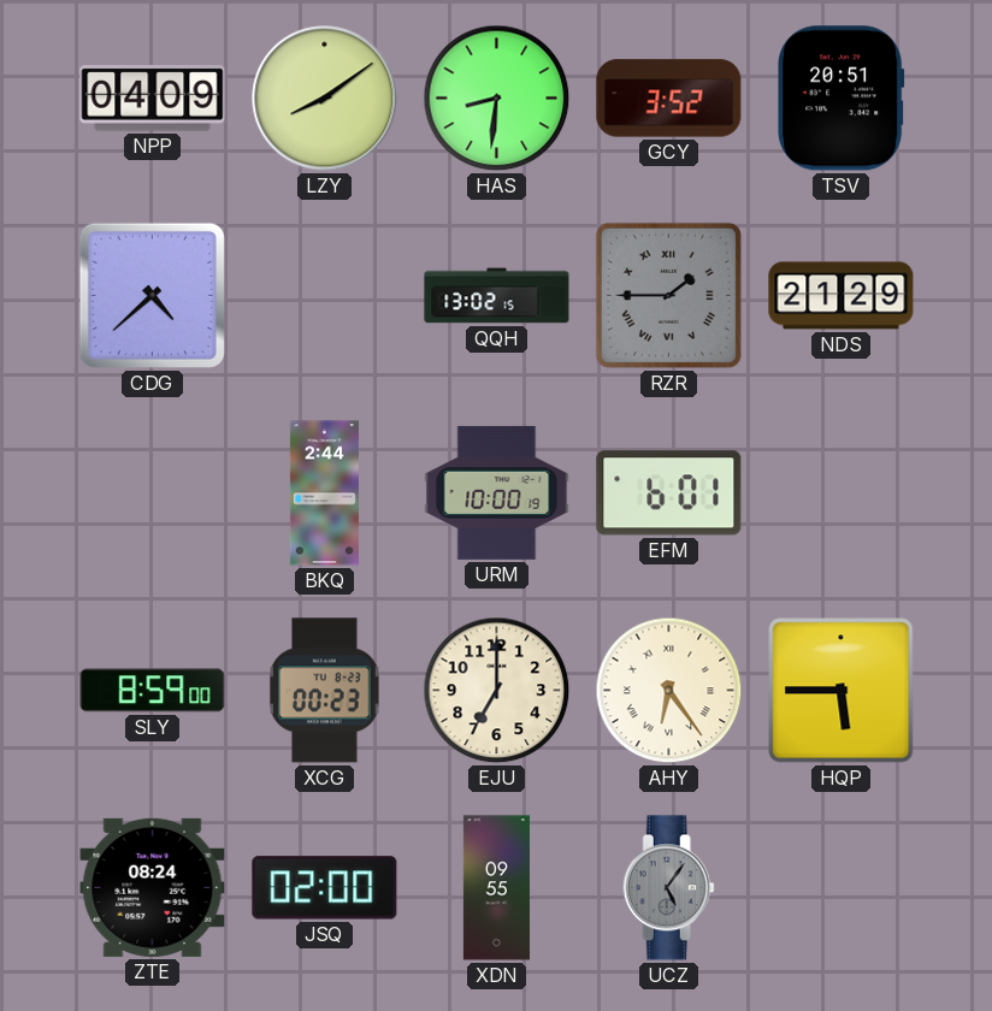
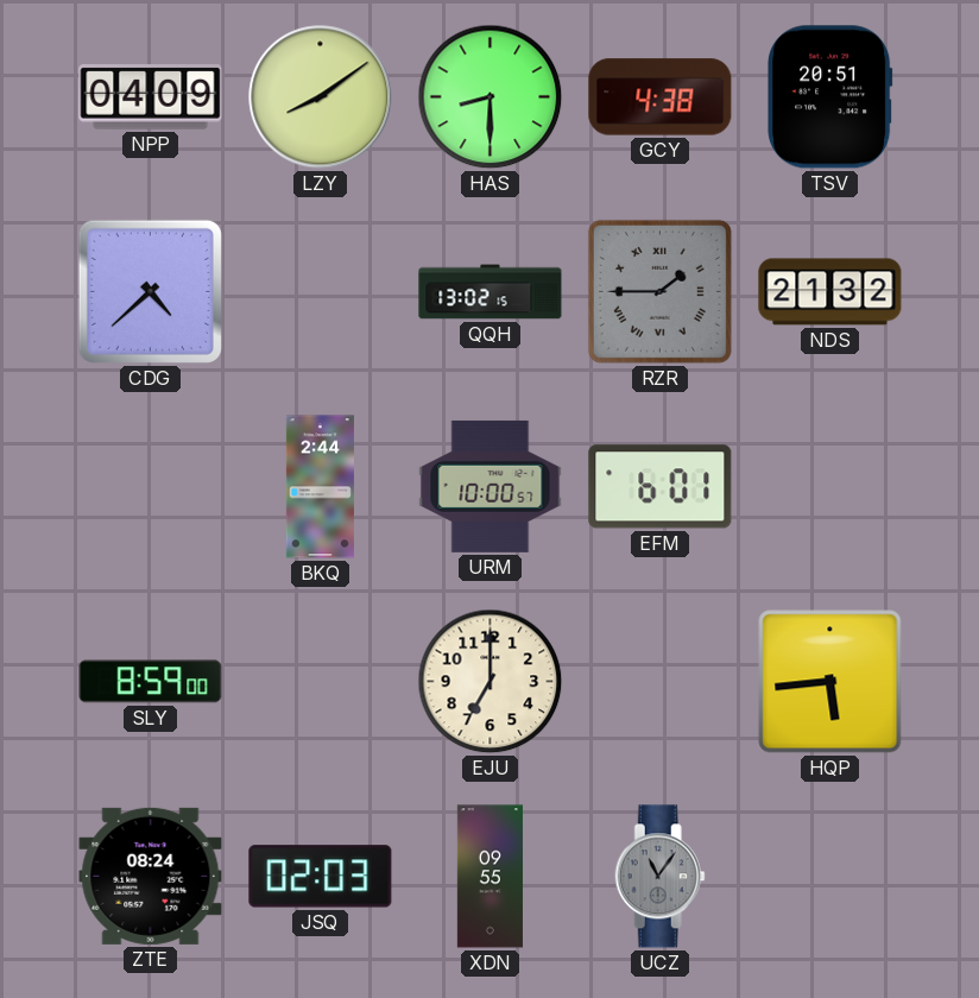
HAS: 8:31 -> 8:30 (491, 97)
GCY: 3:52 -> 4:38 (661, 97)
NDS: 21:29 -> 21:32 (830, 292)
URM: 10:00:19 -> 10:00:57 (491, 486)
XCG: 00:23 -> none (325, 691)
AHY: 6:24 -> none (669, 691)
HQP: 5:45 -> 5:44 (830, 682)
JSQ: 02:00 -> 02:03 (321, 877)
UCZ: 5:06 -> 11:06 (659, 877)
